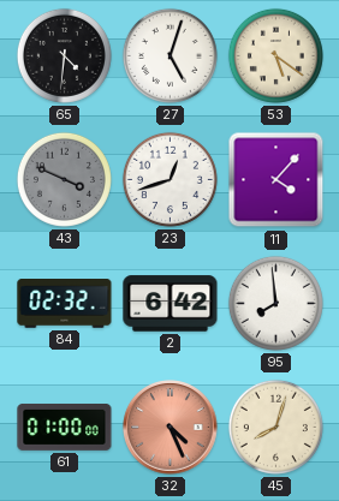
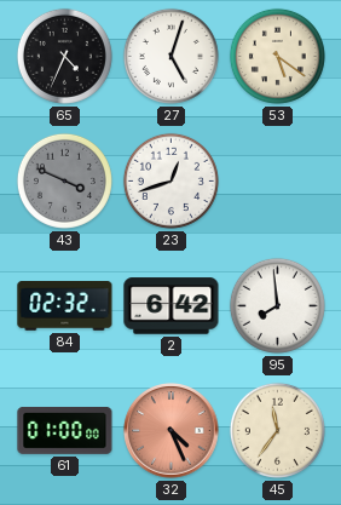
65: 4:31 -> 4:34 (64, 56)
11: 4:07 -> none (276, 180)
45: 8:03 -> 11:36 (277, 430)
